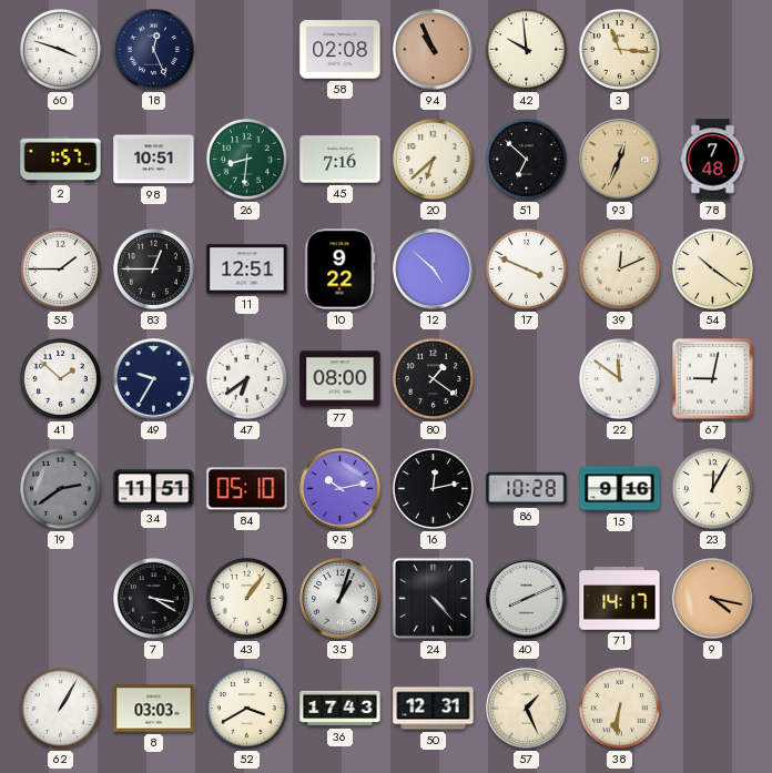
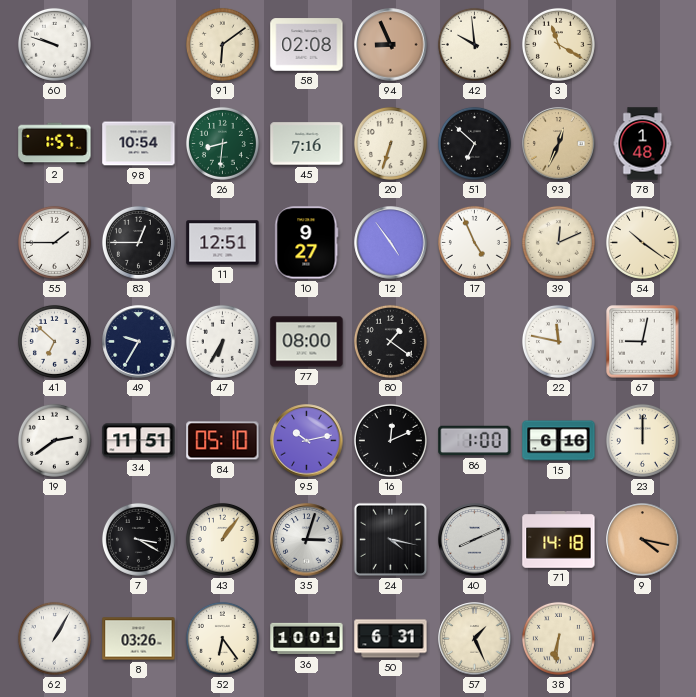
60: 3:48 -> 9:48 (54, 44)
18: 12:26 -> none (153, 49)
91: none -> 6:09 (222, 44)
94: 10:56 -> 8:56 (391, 45)
3: 11:16 -> 11:20 (558, 44)
98: 10:51 -> 10:54 (139, 144)
20: 6:38 -> 6:33 (390, 143)
78: 7:48 -> 1:48 (643, 144)
10: 9:22 -> 9:27 (307, 243)
12: 4:52 -> 4:54 (391, 243)
17: 3:49 -> 4:56 (474, 242)
41: 1:52 -> 6:52 (54, 341)
47: 6:39 -> 6:35 (222, 341)
22: 11:51 -> 11:47 (558, 341)
19 dial: grey -> white (54, 440)
16: 12:13 -> 12:11 (390, 440)
86: 10:28 -> 1:00 (475, 441)
15: 9:16 -> 6:16 (559, 441)
23: 12:05 -> 12:00 (642, 440)
35: 1:03 -> 3:03 (307, 540)
24: 4:23 -> 4:17 (390, 539)
71: 14:17 -> 14:18 (559, 540)
8: 03:03 -> 03:26 (139, 639)
52: 3:40 -> 6:24 (222, 638)
36: 17:43 -> 10:01 (307, 639)
50: 12:31 -> 6:31 (391, 639)
